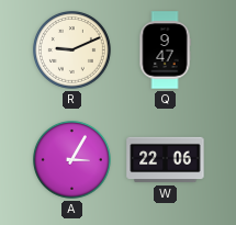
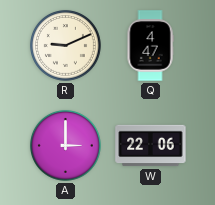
Q: 9:47 -> 4:47 (150, 46)
A: 3:05 -> 3:00 (65, 145)
